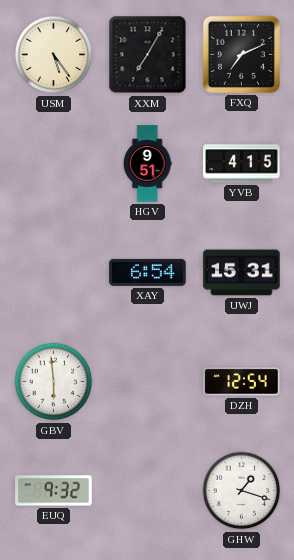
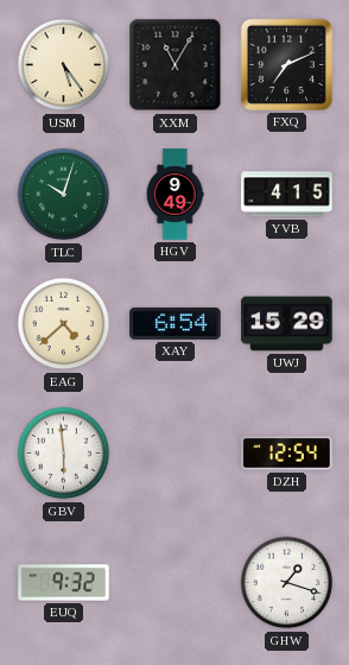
XXM: 7:05 -> 11:05 (176, 65)
TLC: none -> 10:03 (64, 195)
HGV: 9:51 -> 9:49 (174, 195)
EAG: none -> 4:38 (64, 324)
UWJ: 15:31 -> 15:29 (287, 324)
